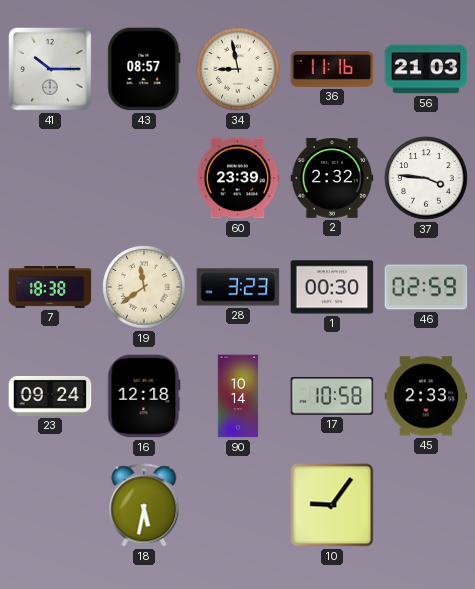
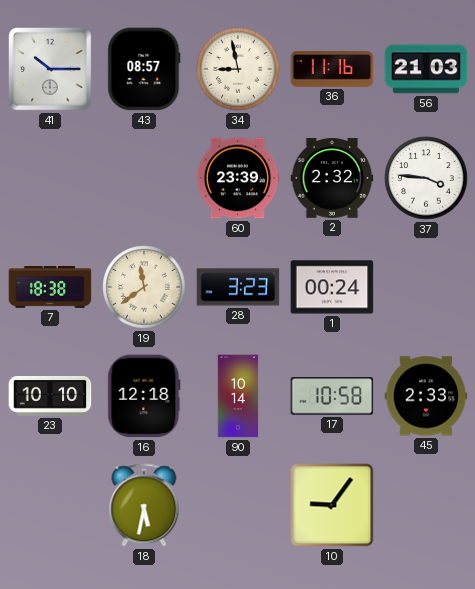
1: 00:30 -> 00:24 (332, 287)
46: 02:59 -> none (426, 287)
23: 09:24 -> 10:10 (50, 397)
